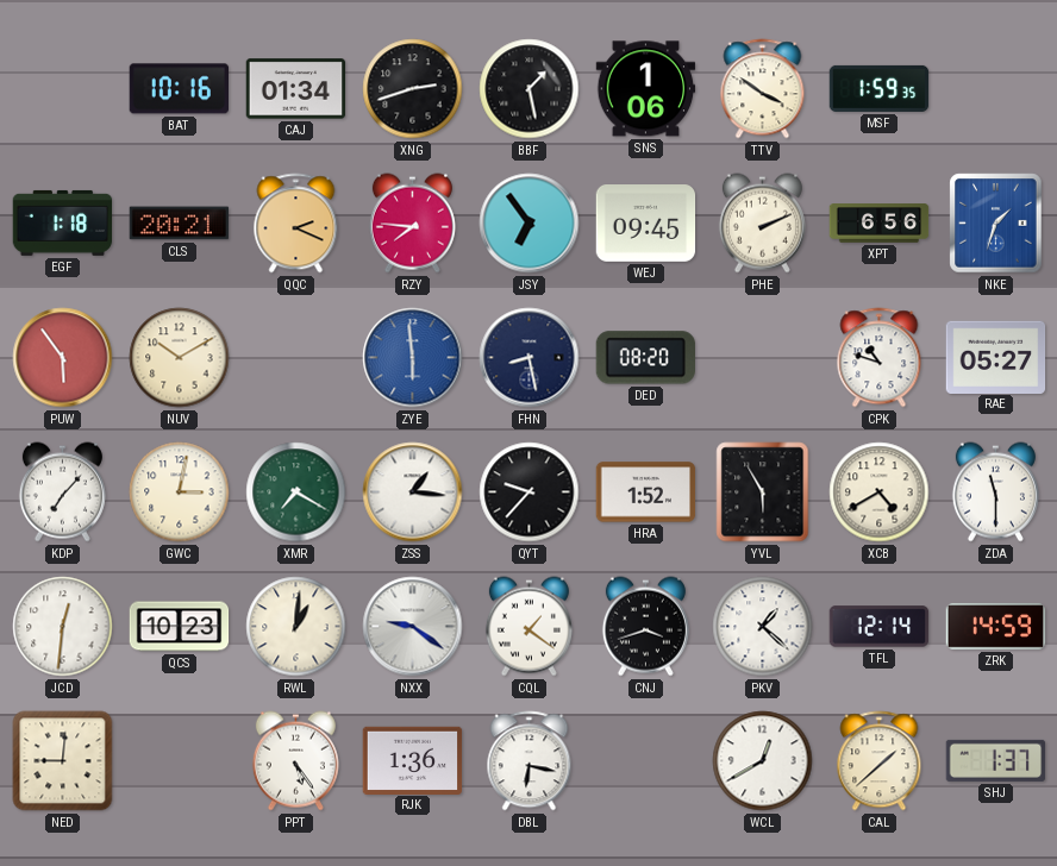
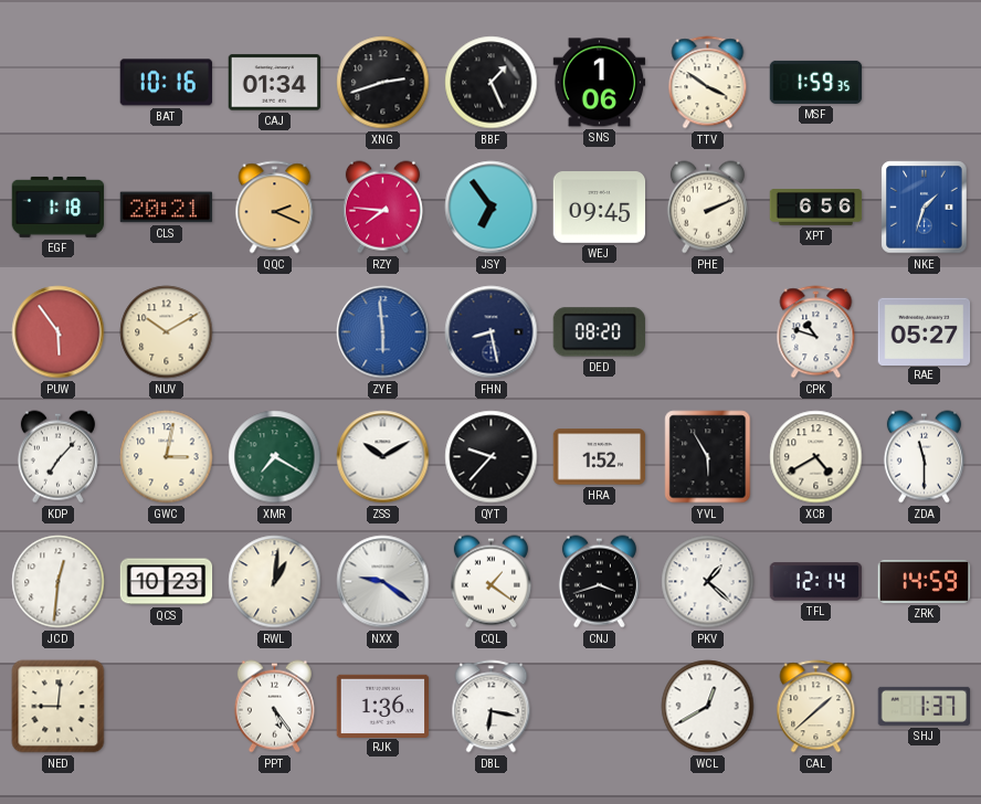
BBF: 1:28 -> 1:26 (492, 83)
ZSS: 1:16 -> 10:10 (383, 457)
